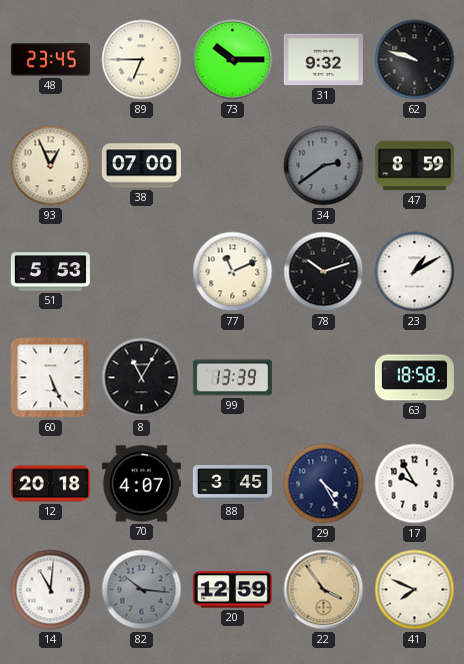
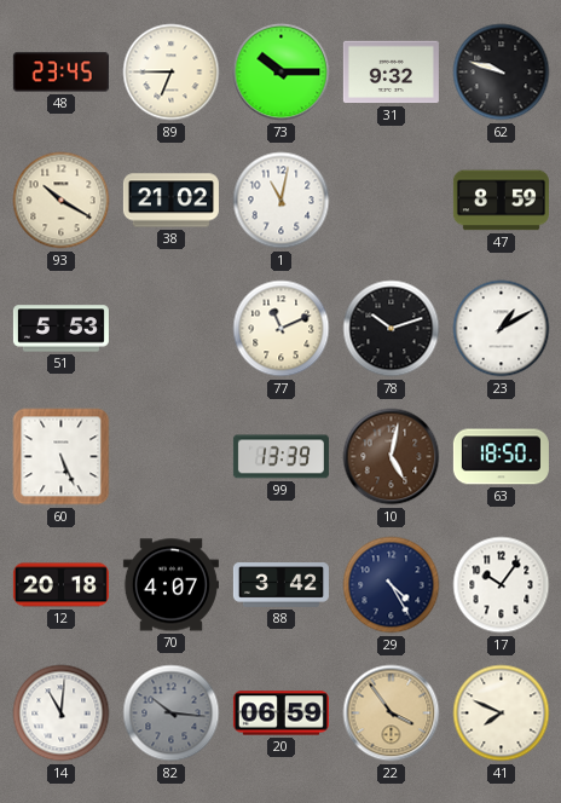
93: 12:56 -> 10:20 (62, 201)
38: 07:00 -> 21:02 (170, 201)
1: none -> 11:02 (282, 201)
34: 2:39 -> none (324, 166)
8: 11:05 -> none (142, 378)
10: none -> 5:02 (392, 457)
63: 18:58 -> 18:50 (501, 457)
88: 3:45 -> 3:42 (280, 585)
17: 9:55 -> 10:06 (502, 585)
20: 12:59 -> 06:59 (280, 714)
